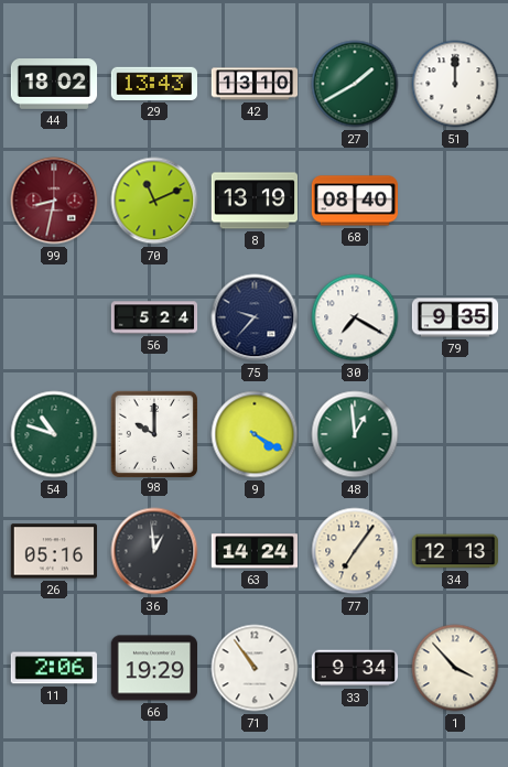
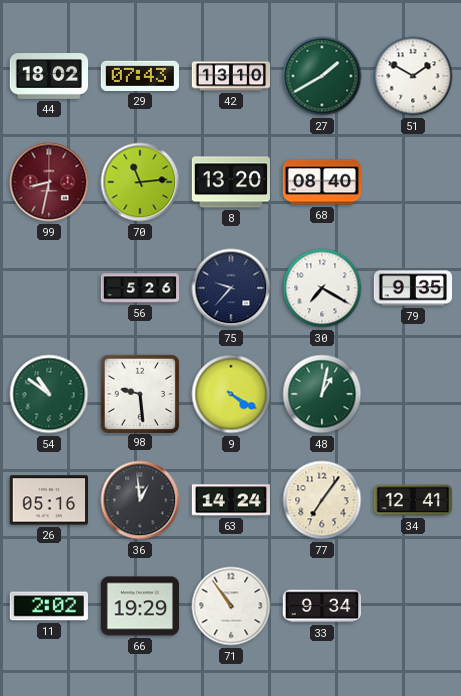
29: 13:43 -> 07:43 (139, 76)
51: 12:00 -> 1:50 (413, 76)
70: 11:11 -> 11:14 (140, 182)
8: 13:19 -> 13:20 (230, 182)
56: 5:24 -> 5:26 (140, 288)
54: 10:48 -> 10:51 (49, 394)
98: 10:00 -> 9:29 (139, 393)
48: 12:59 -> 1:02 (322, 394)
34: 12:13 -> 12:41 (412, 500)
11: 2:06 -> 2:02 (48, 606)
1: 3:53 -> none (455, 668)
